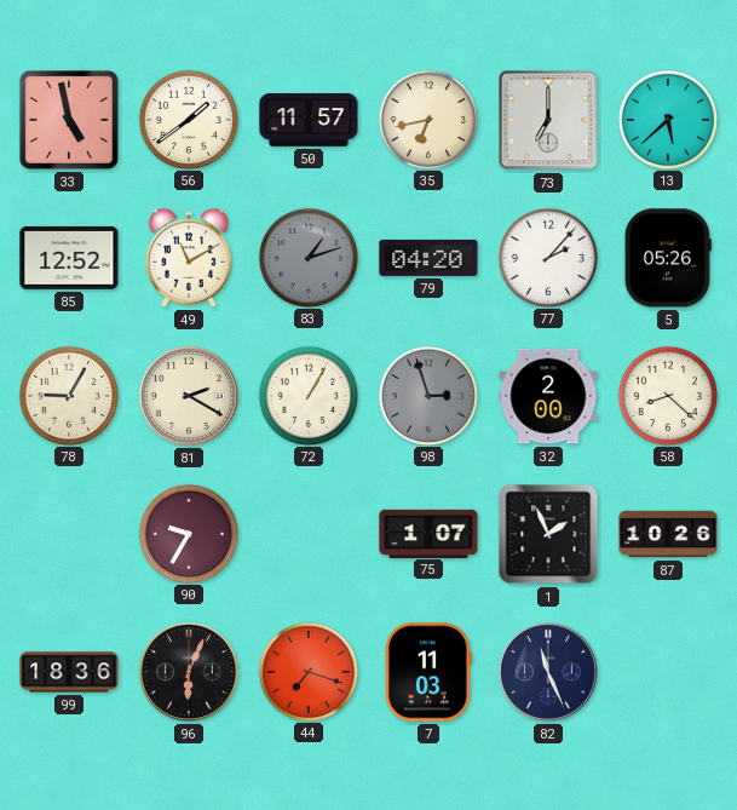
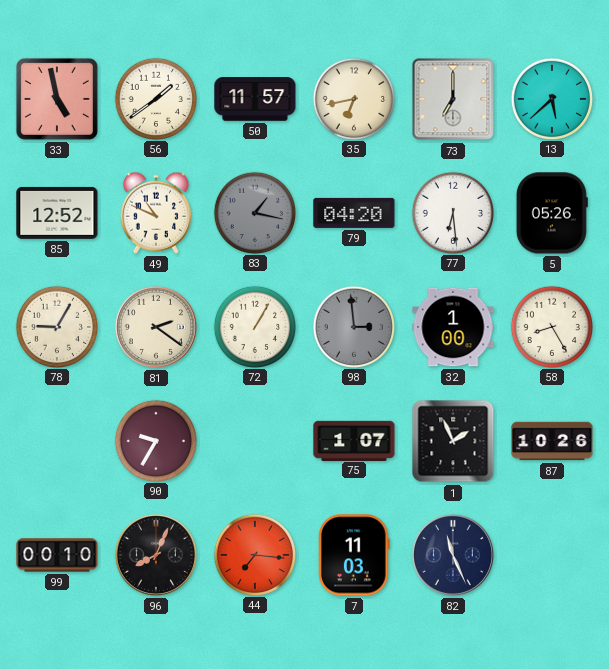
49: 11:10 -> 10:49 (156, 213)
83: 1:12 -> 1:17 (254, 212)
77: 2:07 -> 6:29 (452, 212)
81: 2:20 -> 2:21 (156, 327)
98: 2:57 -> 2:59 (353, 326)
32: 2:00 -> 1:00 (453, 327)
58: 8:22 -> 8:25 (551, 326)
99: 18:36 -> 00:10 (57, 555)
96: 6:04 -> 8:04 (156, 555)
44: 7:18 -> 7:16 (254, 554)
